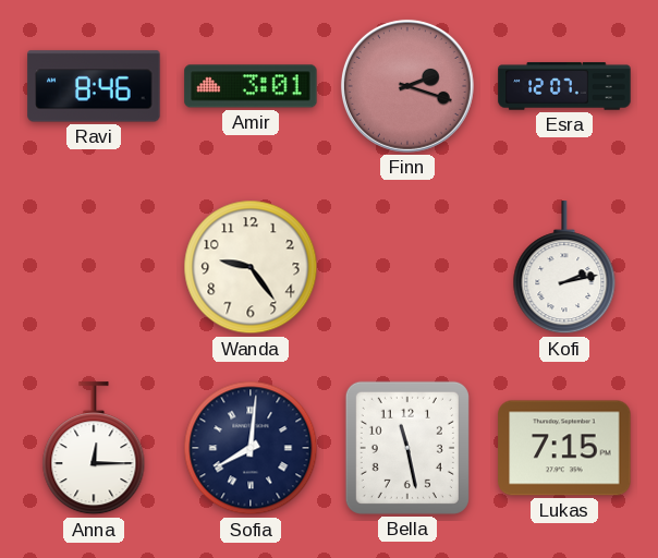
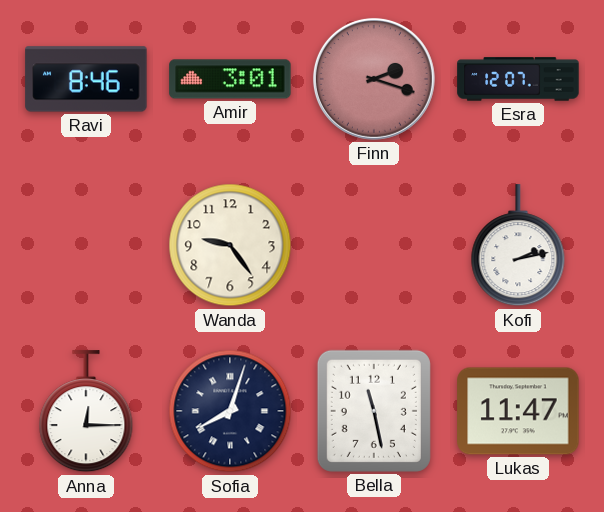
Sofia: 8:01 -> 8:03 (230, 411)
Lukas: 7:15 -> 11:47 (518, 411)
